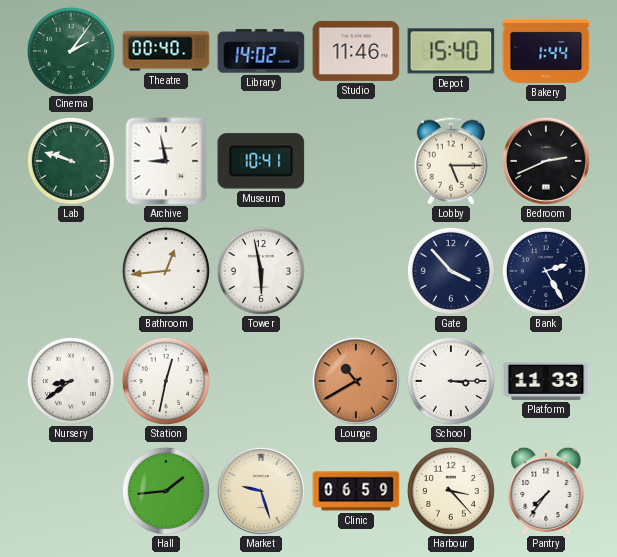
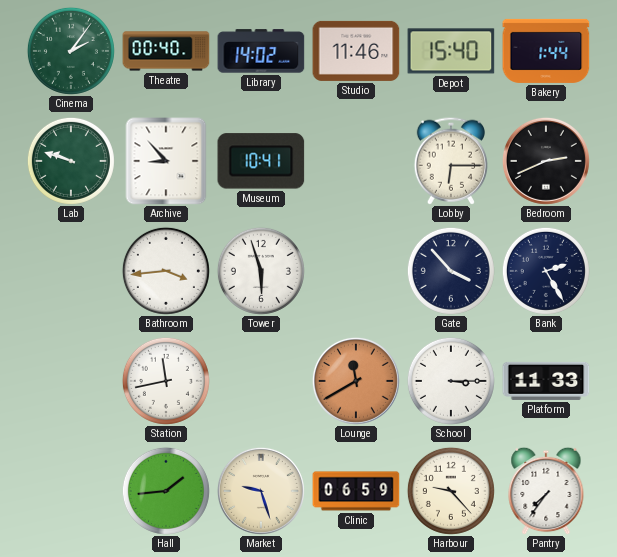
Archive: 8:58 -> 8:53 (166, 161)
Lobby: 5:15 -> 6:15 (450, 161)
Bathroom: 12:44 -> 3:44 (166, 271)
Tower: 5:58 -> 5:57 (261, 271)
Nursery: 8:39 -> none (71, 381)
Station: 12:32 -> 11:43 (166, 381)
Lounge: 10:40 -> 11:40 (356, 381)
Harbour: 3:23 -> 9:23 (451, 491)
